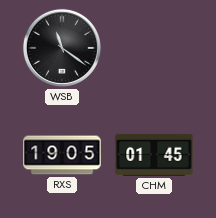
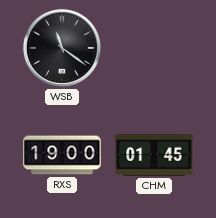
RXS: 19:05 -> 19:00 (62, 155)
